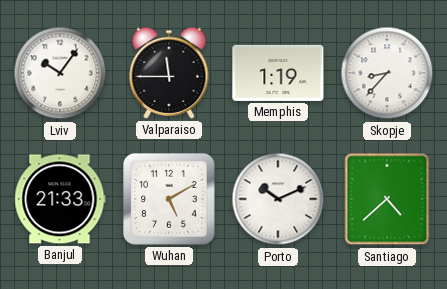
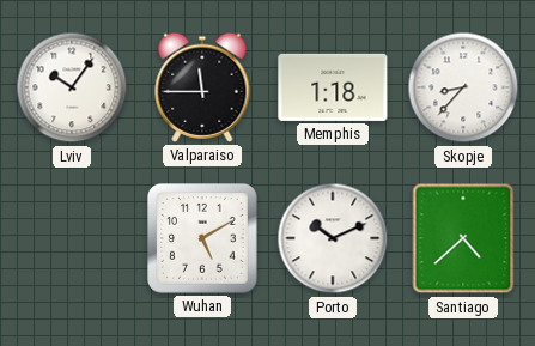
Memphis: 1:19 -> 1:18 (333, 87)
Banjul: 21:33 -> none (60, 199)
